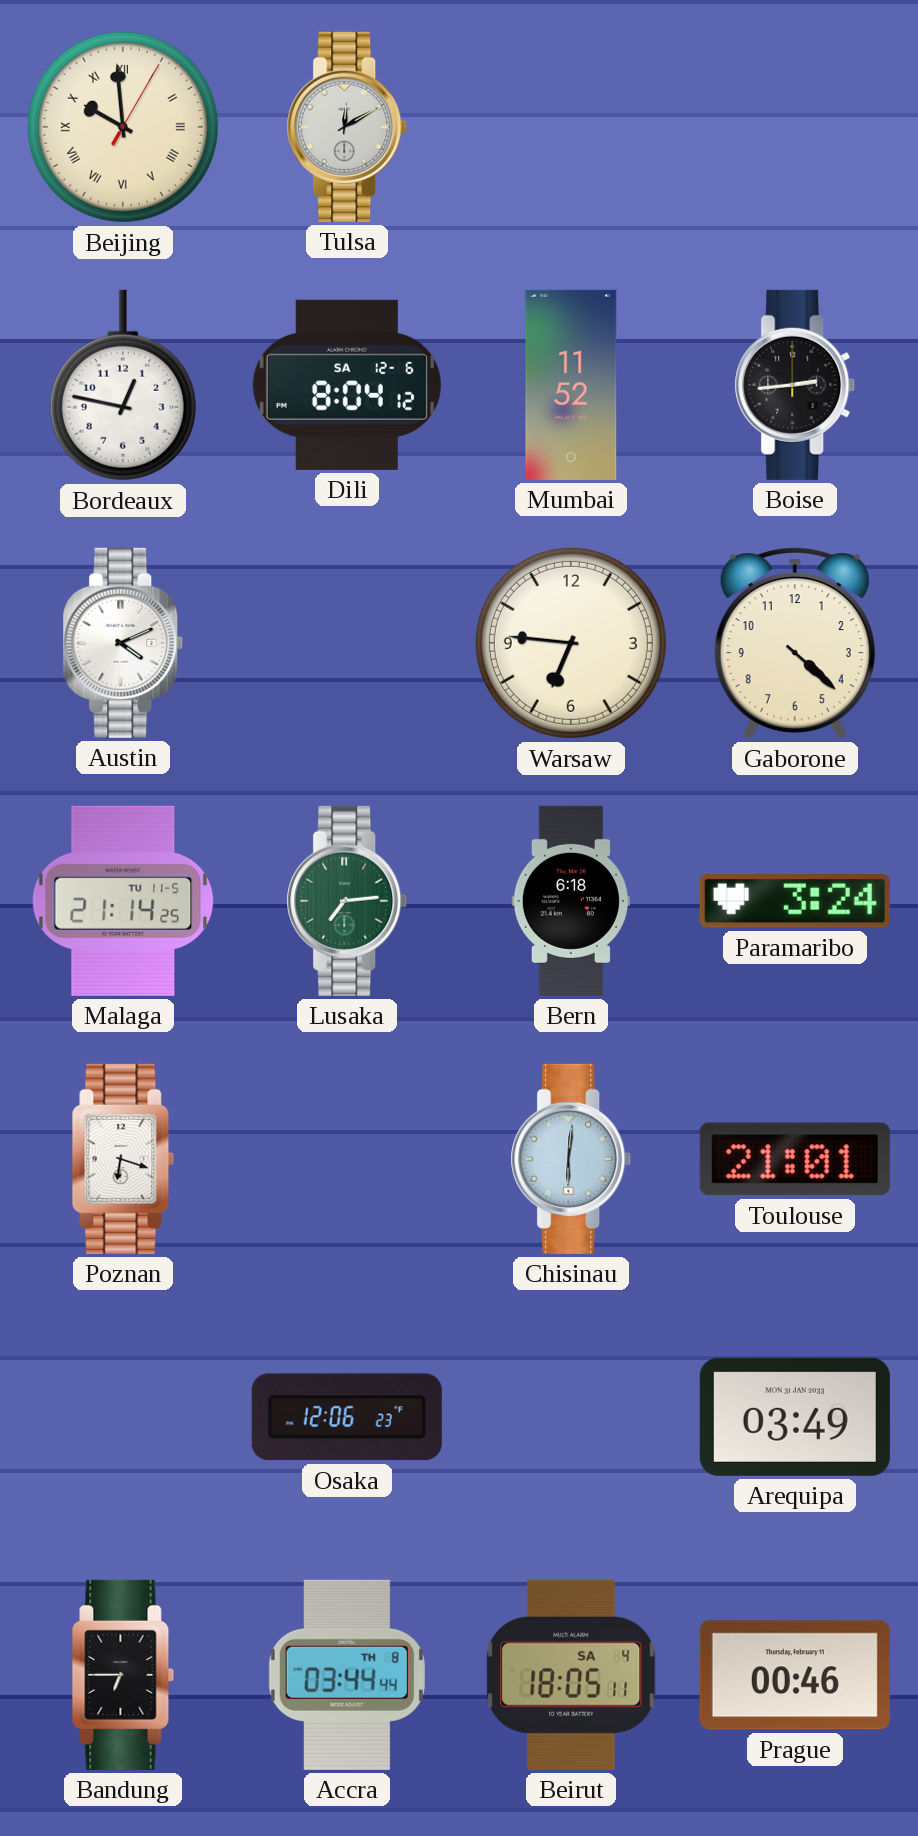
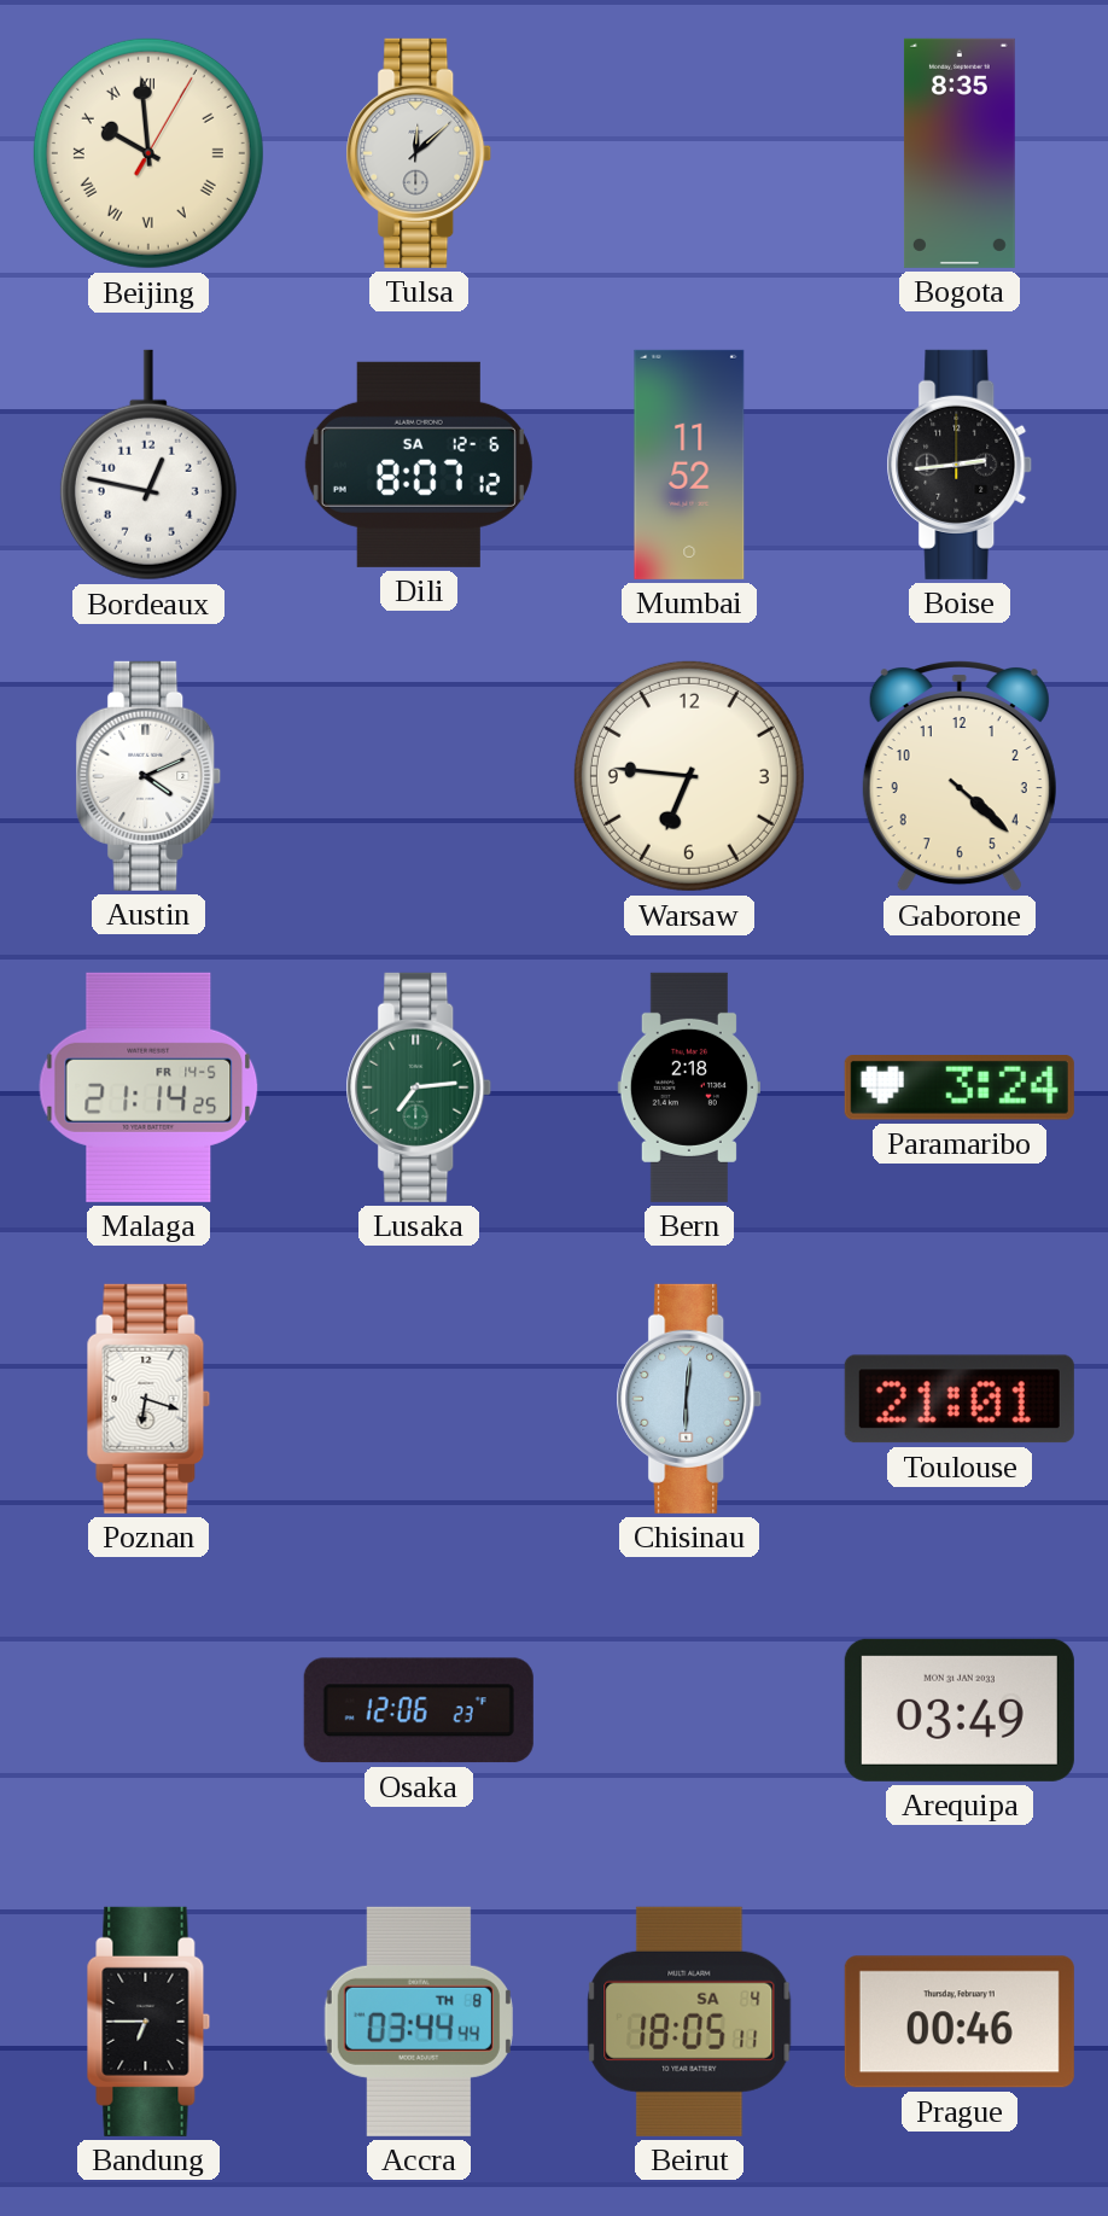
Tulsa: 12:10 -> 12:08 (419, 153)
Bogota: none -> 8:35 (960, 153)
Dili: 8:04 -> 8:07 (419, 465)
Malaga date: TU 11-5 -> FR 14-5 (148, 1087)
Bern: 6:18 -> 2:18 (689, 1087)
